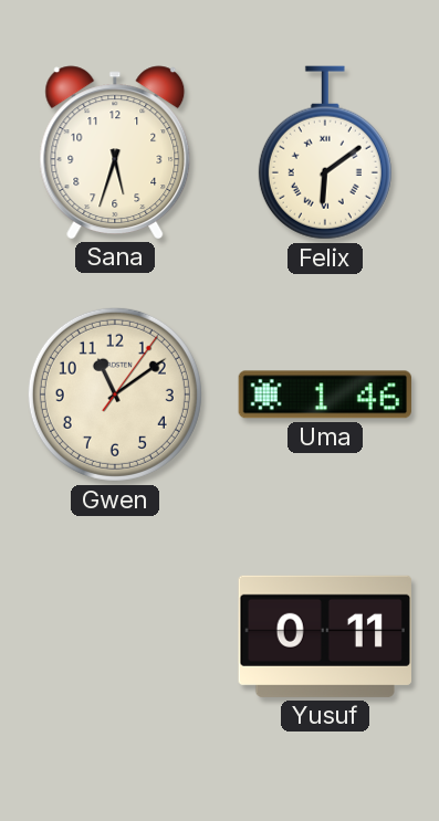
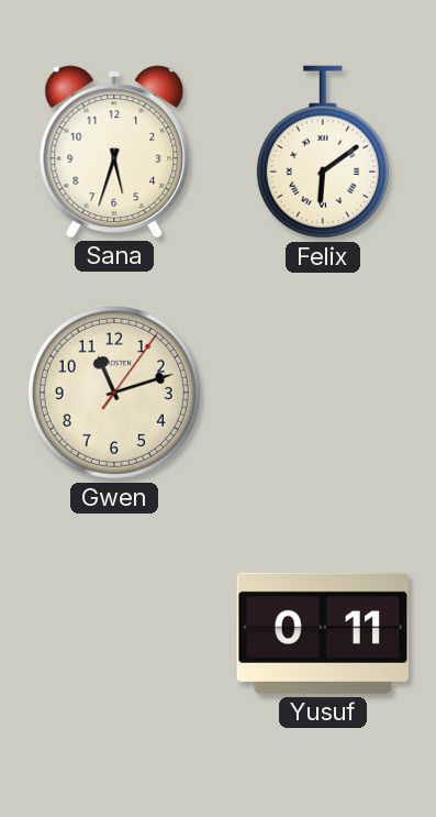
Gwen: 11:09 -> 11:12 (114, 393)
Uma: 1:46 -> none (325, 394)
